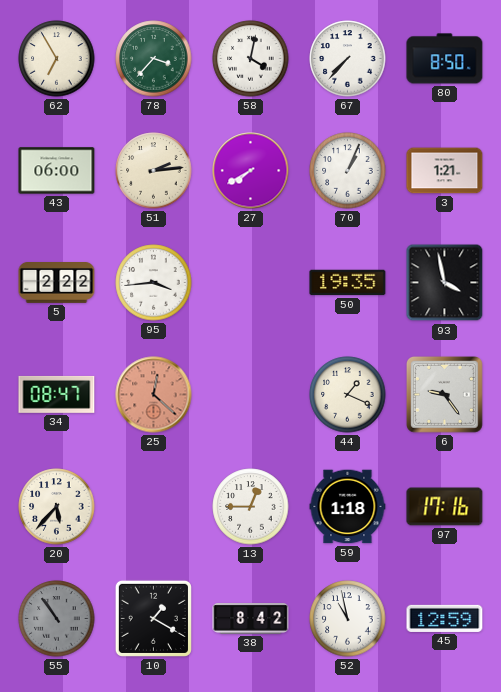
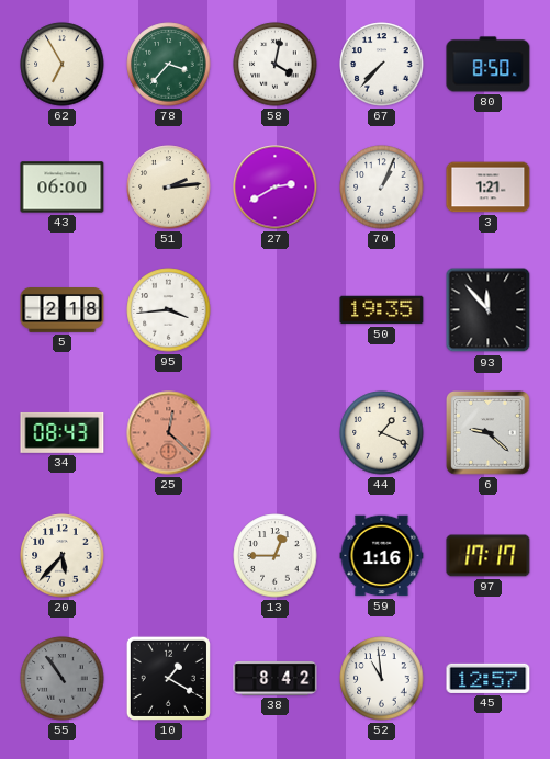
27: 7:40 -> 2:40 (276, 188)
5: 2:22 -> 2:18 (63, 310)
93: 3:58 -> 11:53 (489, 310)
34: 08:47 -> 08:43 (63, 432)
6: 9:24 -> 9:22 (489, 433)
59: 1:18 -> 1:16 (382, 556)
97: 17:16 -> 17:17 (489, 556)
52: 10:58 -> 10:59 (382, 679)
45: 12:59 -> 12:57 (489, 678)
